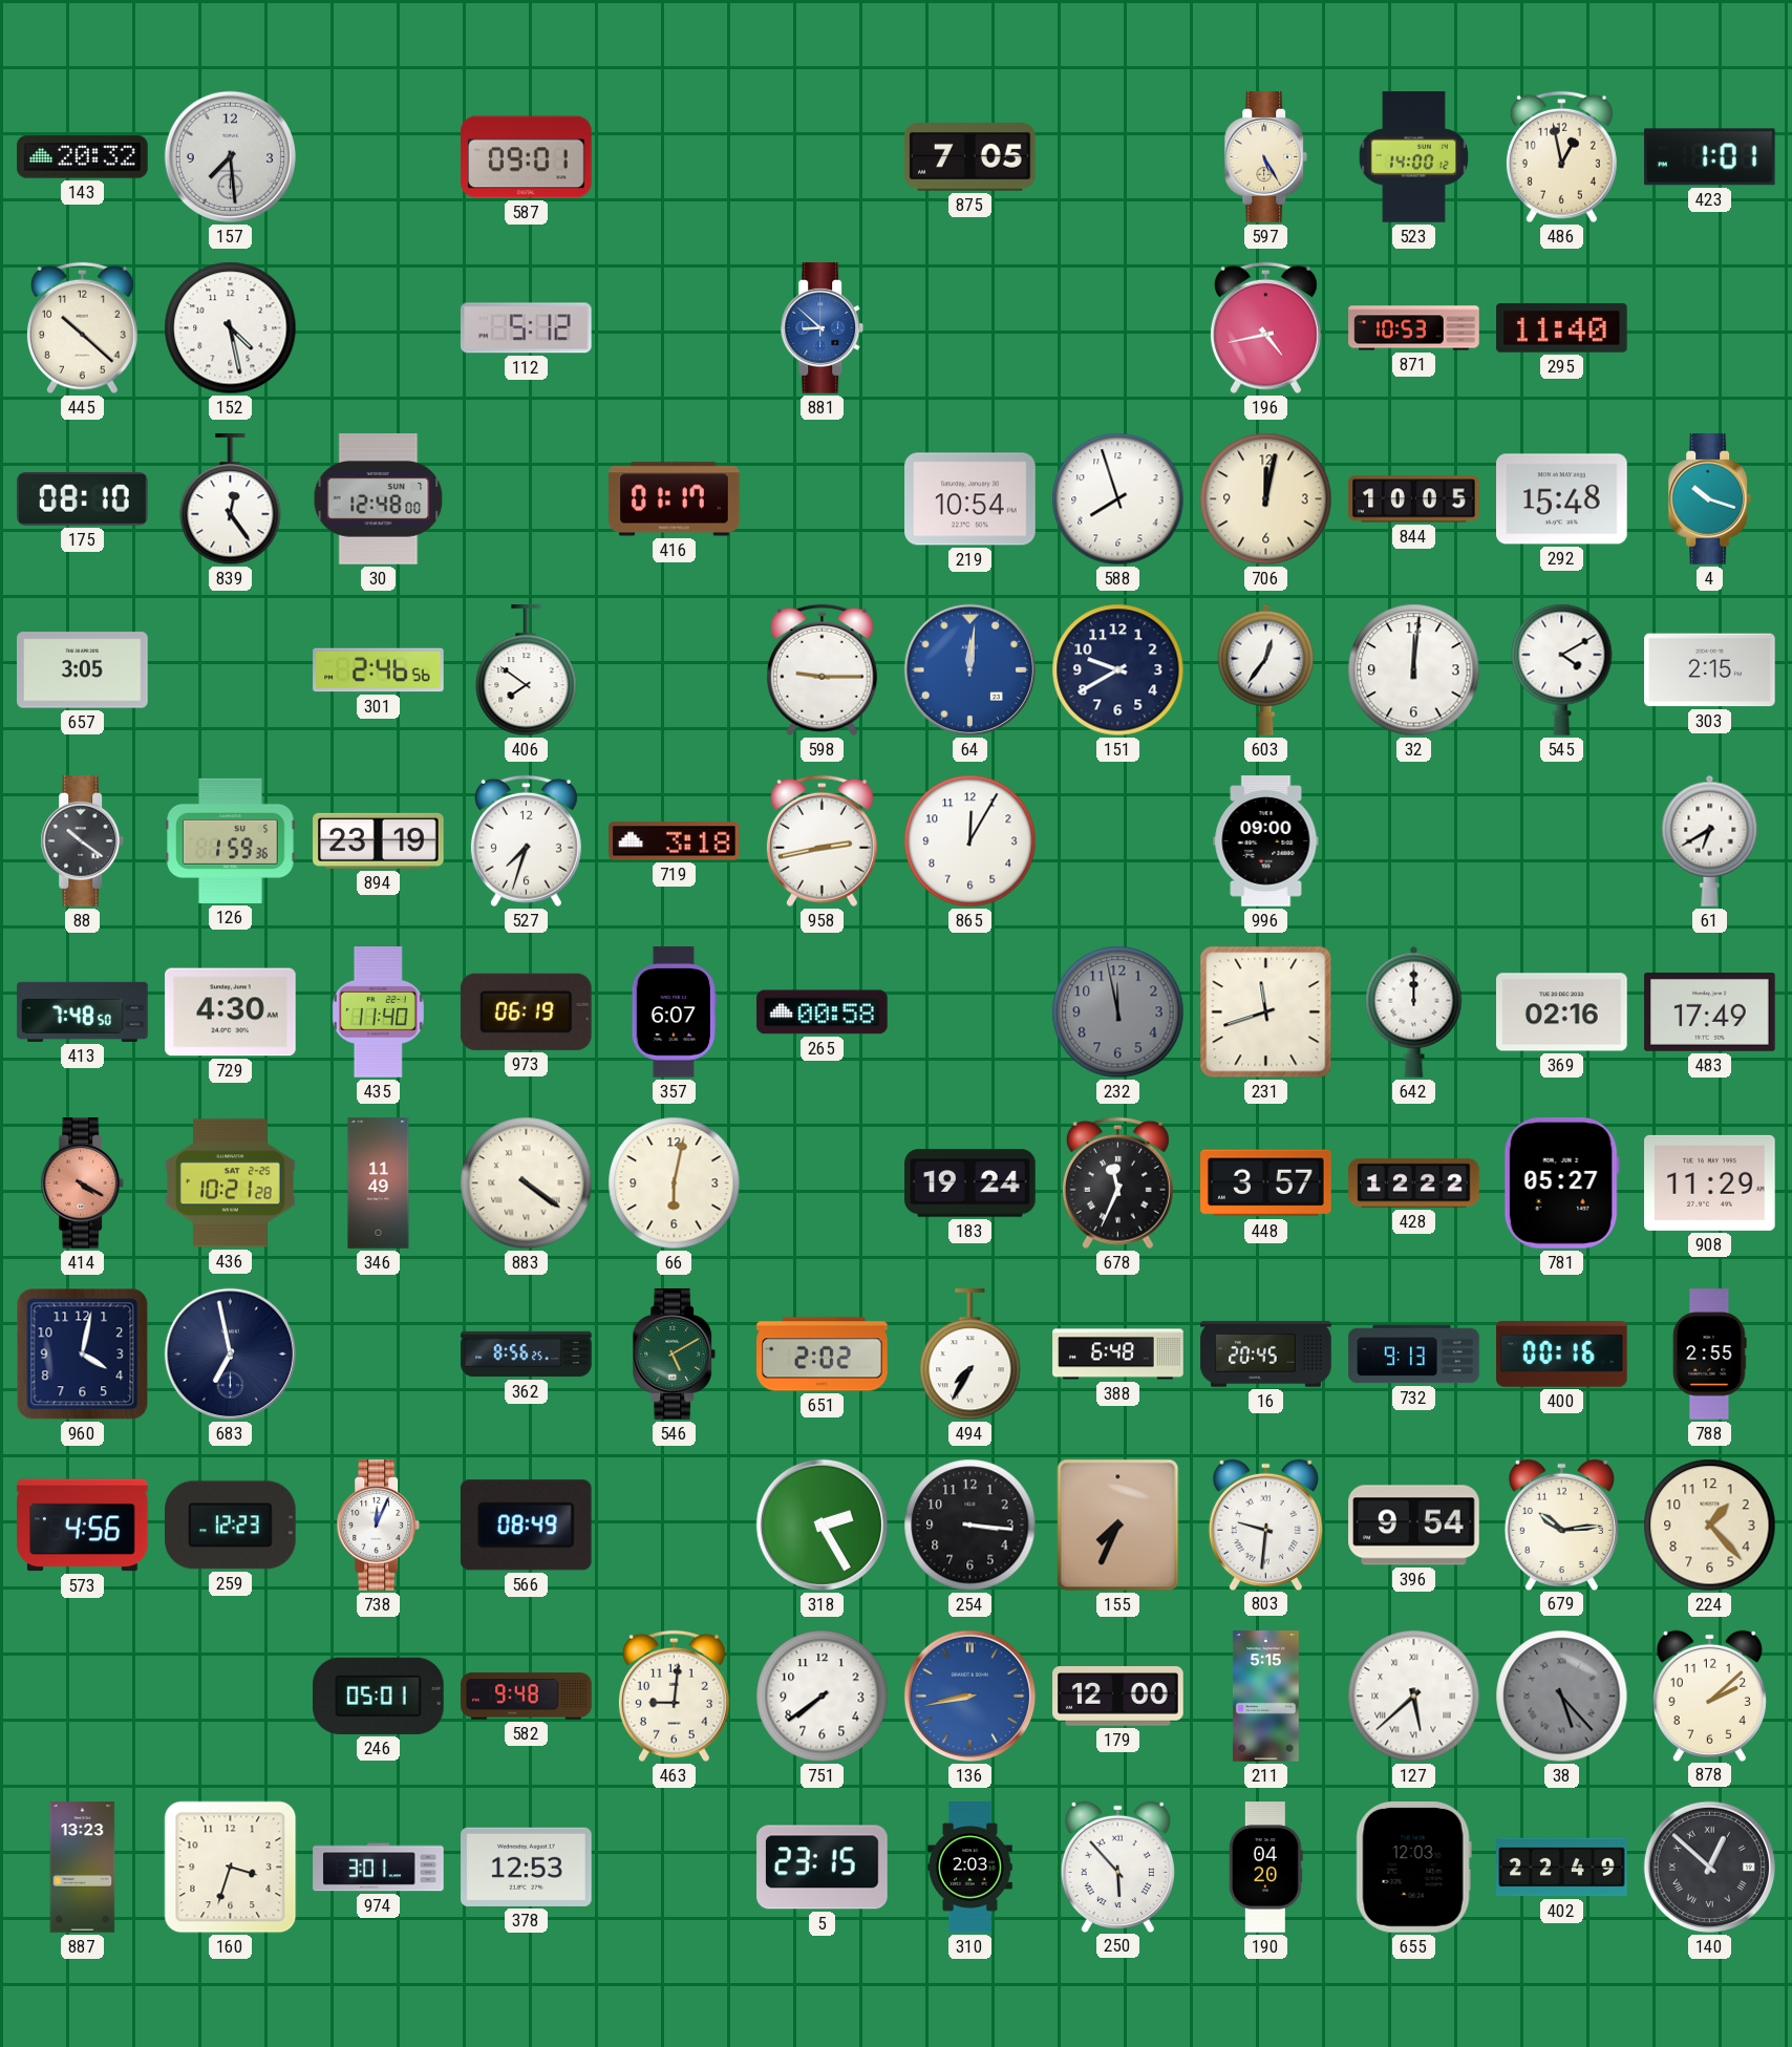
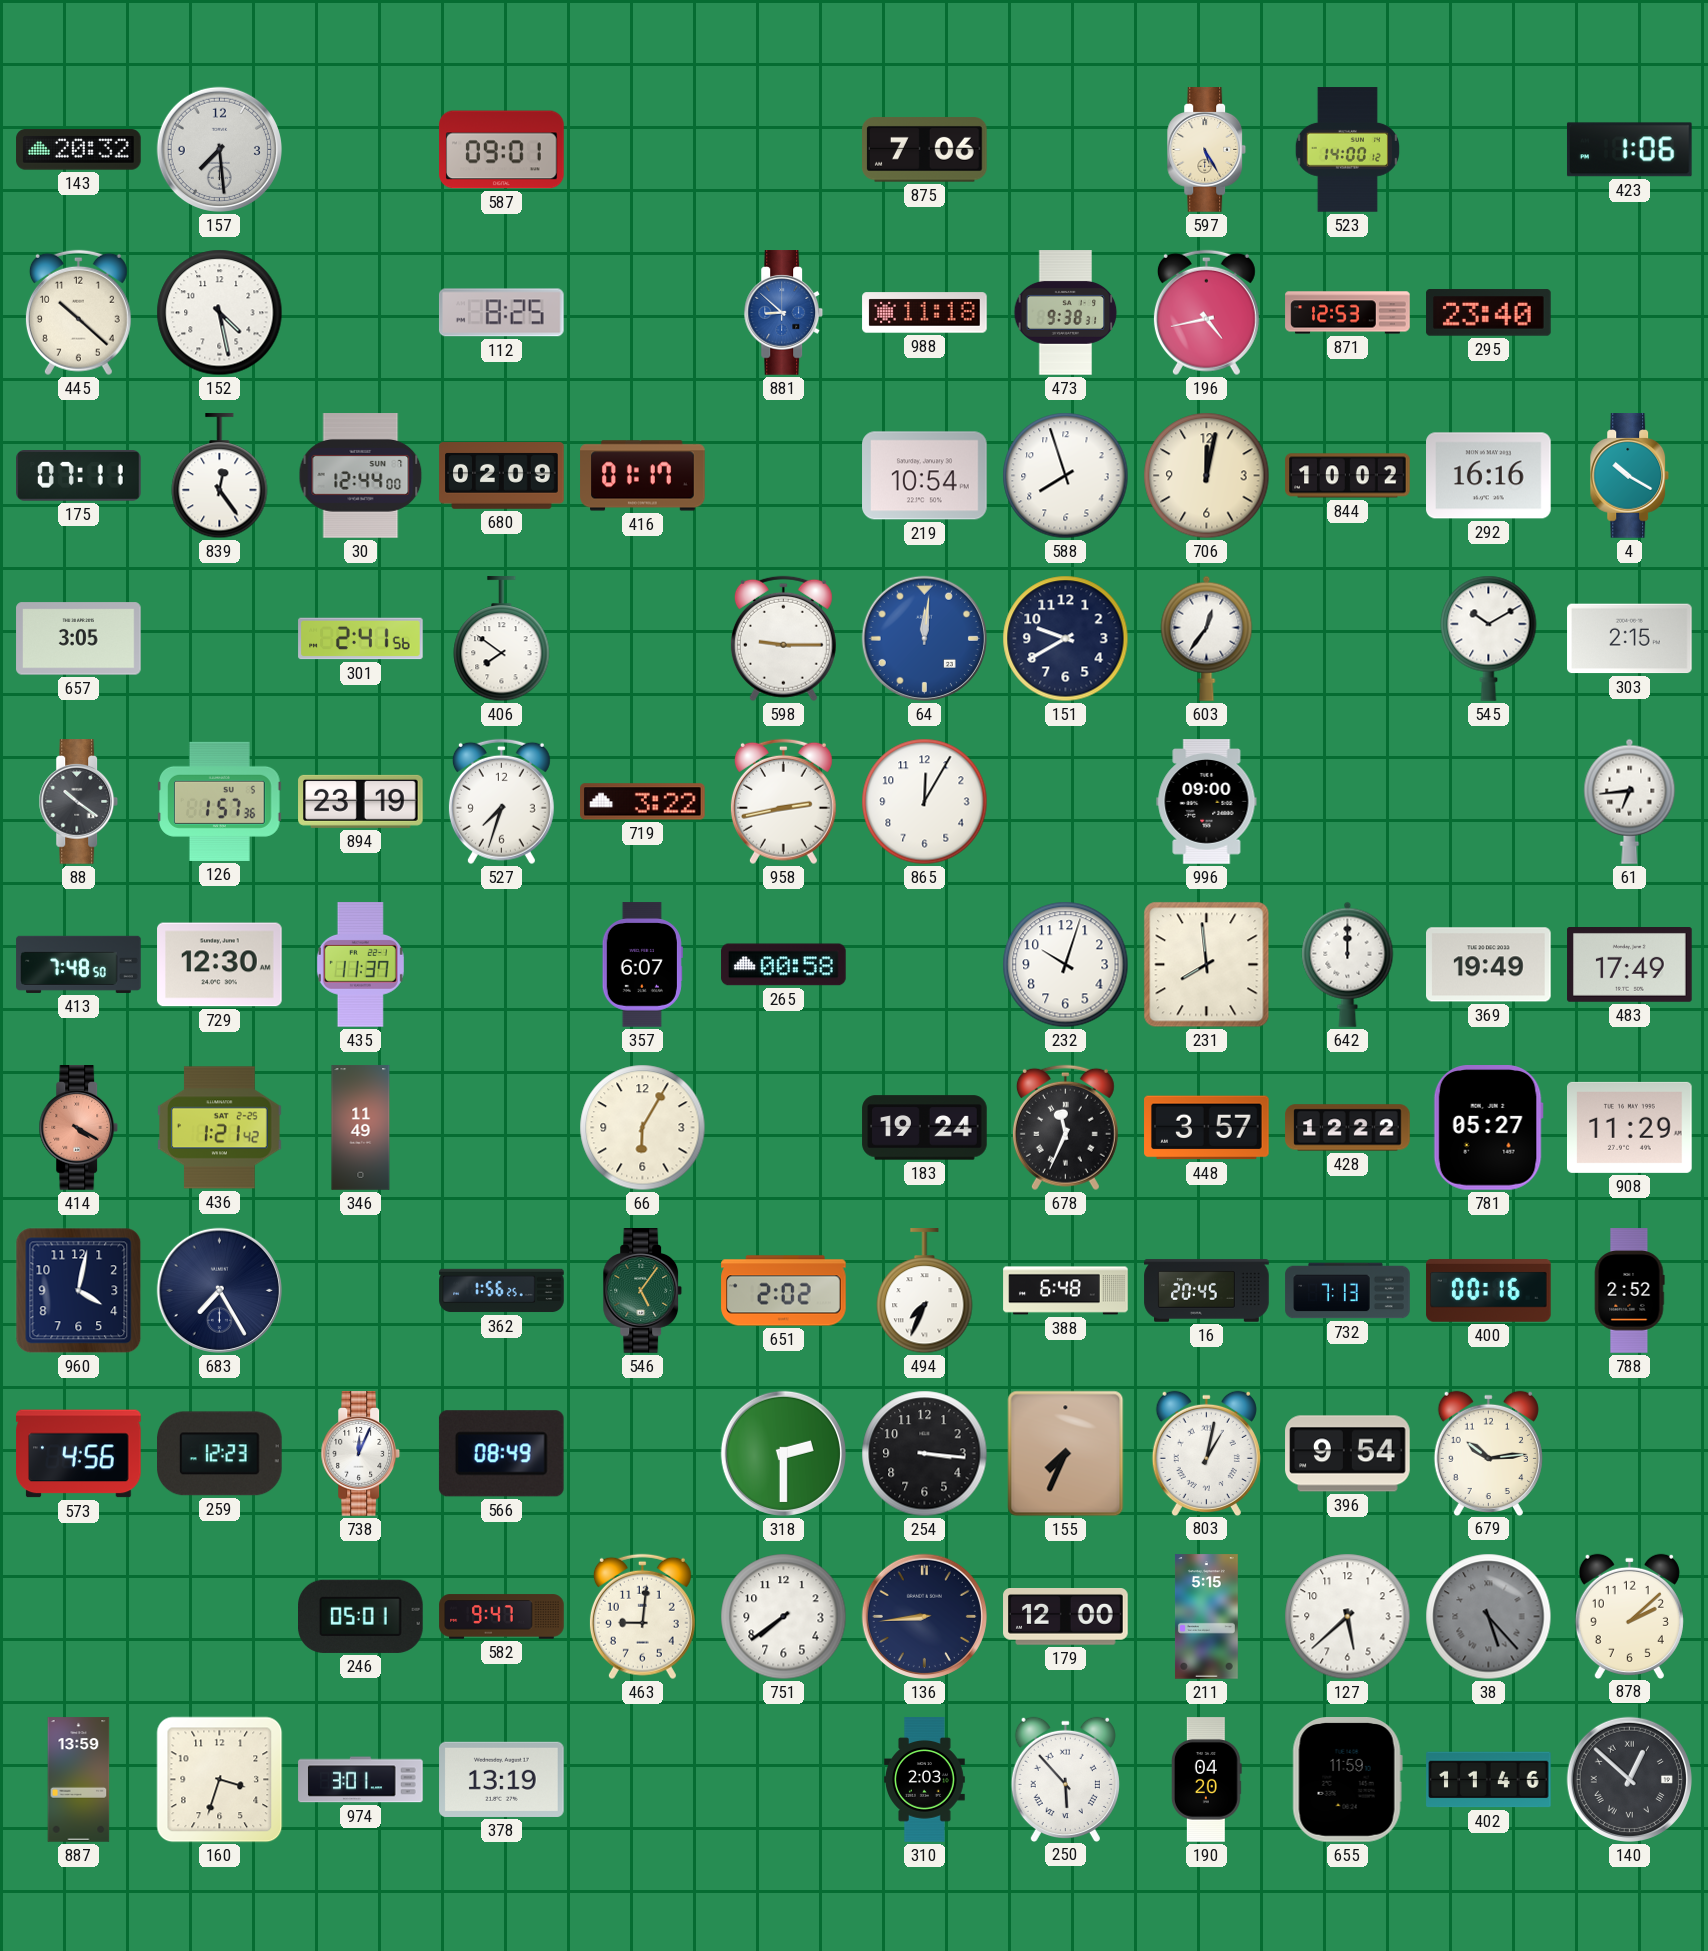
875: 7:05 -> 7:06 (925, 150)
486: 12:58 -> none (1561, 157)
423: 1:01 -> 1:06 (1629, 150)
112: 5:12 -> 8:25 (502, 313)
988: none -> 11:18 (925, 313)
473: none -> 9:38 (1066, 313)
871: 10:53 -> 12:53 (1348, 313)
295: 11:40 -> 23:40 (1489, 313)
175: 08:10 -> 07:11 (79, 476)
30: 12:48 -> 12:44 (361, 476)
680: none -> 02:09 (502, 476)
844: 10:05 -> 10:02 (1348, 476)
292: 15:48 -> 16:16 (1489, 476)
4: 10:18 -> 10:20 (1630, 476)
301: 2:46 -> 2:41 (361, 639)
32: 12:01 -> none (1414, 670)
545: 4:10 -> 10:10 (1489, 638)
126: 1:59 -> 1:57 (220, 801)
719: 3:18 -> 3:22 (643, 802)
61: 6:40 -> 6:44 (1630, 801)
729: 4:30 -> 12:30 (220, 965)
435: 11:40 -> 11:37 (360, 965)
973: 06:19 -> none (526, 1011)
232: 11:58 -> 10:03 (1066, 965)
232 dial: grey -> white (1066, 965)
231: 11:42 -> 7:59 (1207, 965)
369: 02:16 -> 19:49 (1489, 965)
436: 10:21 -> 1:21 (220, 1128)
883: 4:21 -> none (527, 1184)
66: 6:02 -> 6:05 (643, 1128)
683: 6:58 -> 7:25 (219, 1290)
362: 8:56 -> 1:56 (502, 1291)
546: 5:10 -> 5:06 (643, 1291)
494: 7:35 -> 7:34 (925, 1291)
732: 9:13 -> 7:13 (1348, 1291)
788: 2:55 -> 2:52 (1629, 1291)
318: 2:25 -> 2:30 (783, 1453)
803: 9:31 -> 1:02 (1206, 1453)
224: 1:23 -> none (1710, 1526)
582: 9:48 -> 9:47 (502, 1617)
136: 8:43 -> 8:44 (924, 1616)
136 dial: blue -> navy (924, 1616)
127 numerals: Roman -> Arabic (1348, 1617)
887: 13:23 -> 13:59 (79, 1780)
378: 12:53 -> 13:19 (502, 1779)
5: 23:15 -> none (823, 1868)
655: 12:03 -> 11:59 (1347, 1780)
402: 22:49 -> 11:46 (1489, 1780)
